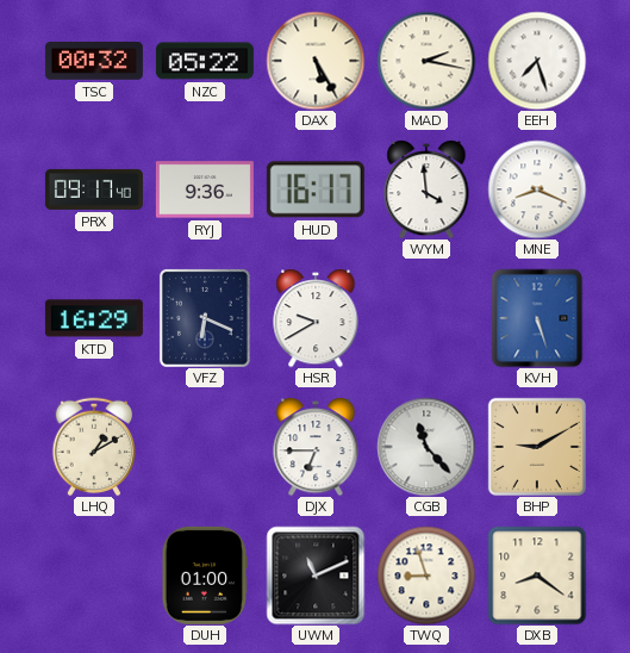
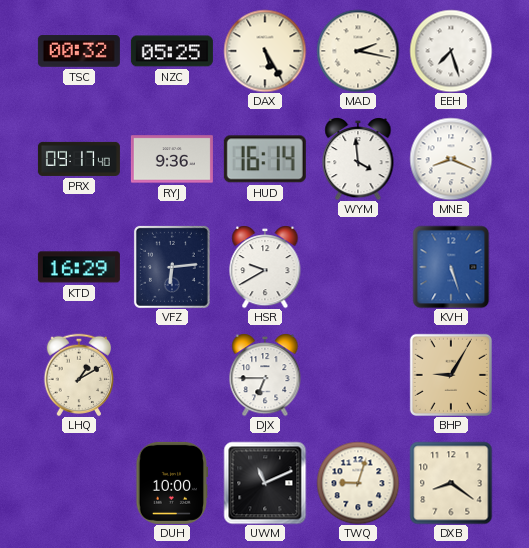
NZC: 05:22 -> 05:25 (172, 51)
HUD: 16:17 -> 16:14 (265, 159)
VFZ: 6:19 -> 6:14 (172, 267)
CGB: 11:23 -> none (426, 447)
BHP: 9:10 -> 9:05 (451, 375)
DUH: 01:00 -> 10:00 (172, 483)
TWQ: 8:57 -> 9:03 (358, 483)
